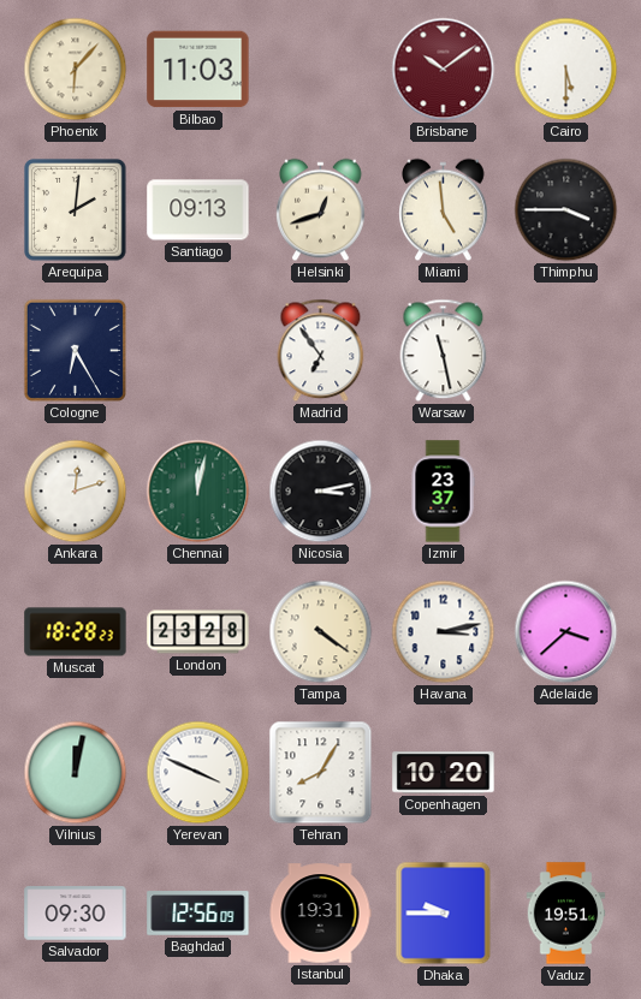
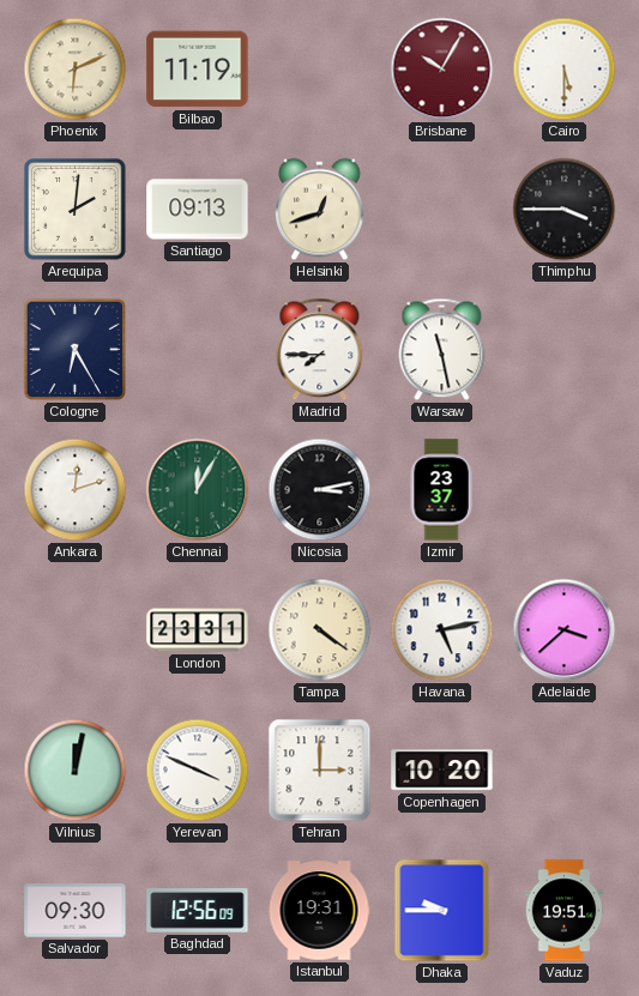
Phoenix: 6:07 -> 6:11 (76, 70)
Bilbao: 11:03 -> 11:19 (198, 70)
Brisbane: 10:09 -> 10:05 (442, 70)
Miami: 4:59 -> none (444, 210)
Madrid: 6:54 -> 7:45 (320, 350)
Chennai: 12:02 -> 12:05 (198, 490)
Muscat: 18:28 -> none (76, 632)
London: 23:28 -> 23:31 (198, 630)
Havana: 3:13 -> 5:13 (442, 630)
Tehran: 8:05 -> 3:00 (320, 771)
